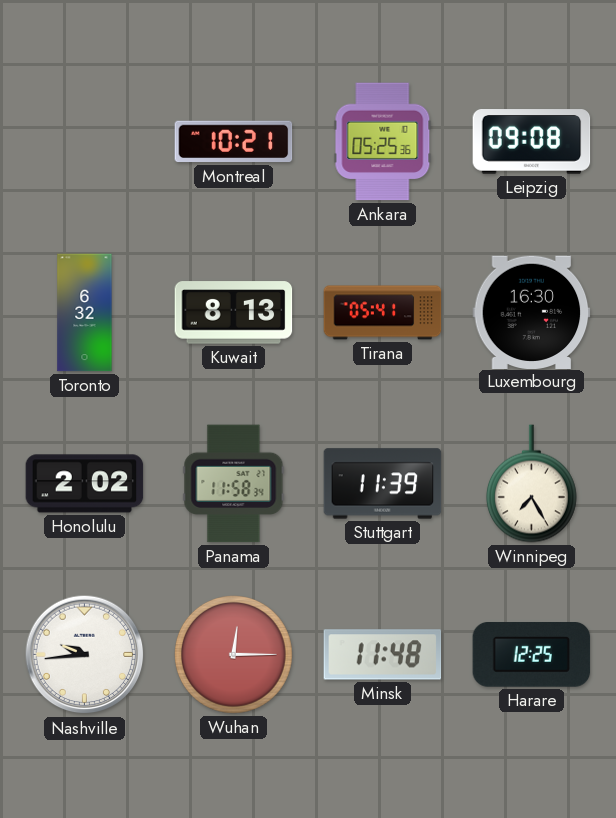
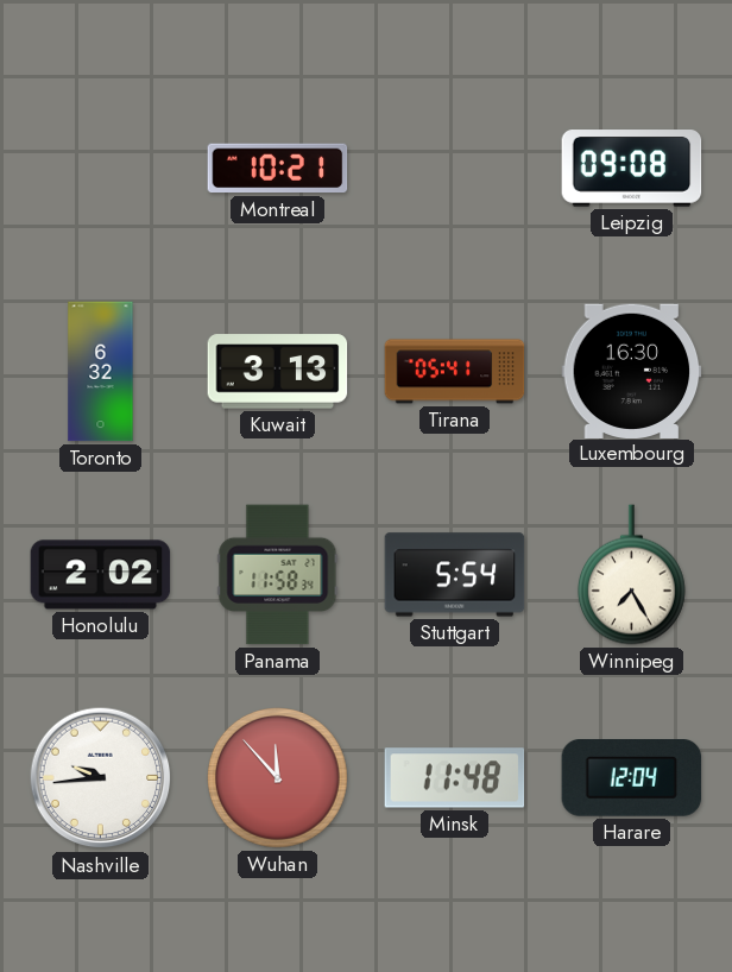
Ankara: 05:25 -> none (383, 142)
Kuwait: 8:13 -> 3:13 (278, 372)
Stuttgart: 11:39 -> 5:54 (455, 575)
Wuhan: 12:15 -> 11:53 (278, 778)
Harare: 12:25 -> 12:04 (632, 778)
